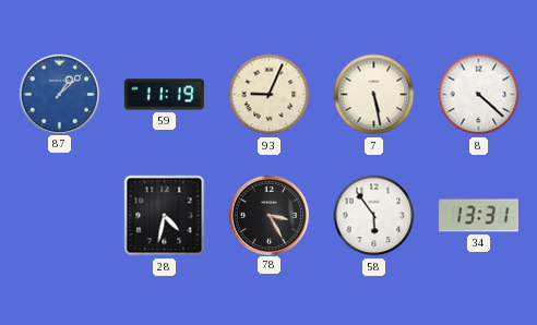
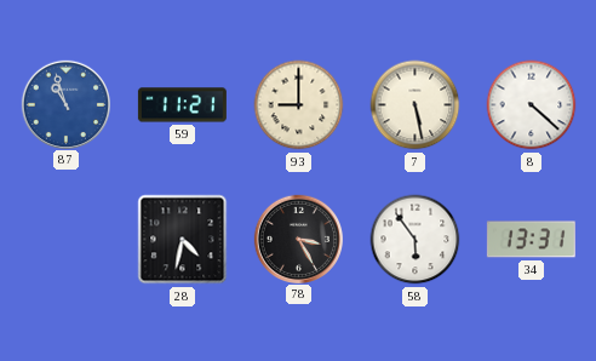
87: 1:08 -> 10:57 (65, 104)
59: 11:19 -> 11:21 (182, 105)
93: 9:04 -> 9:00 (299, 105)
